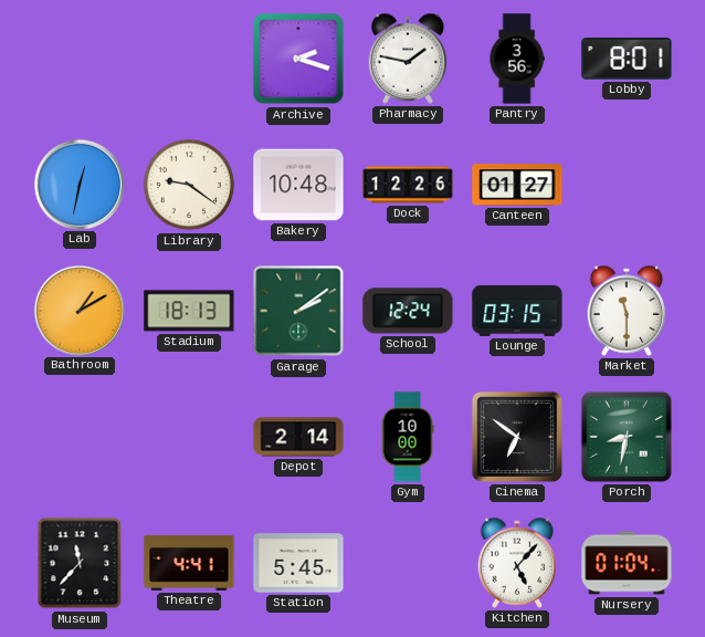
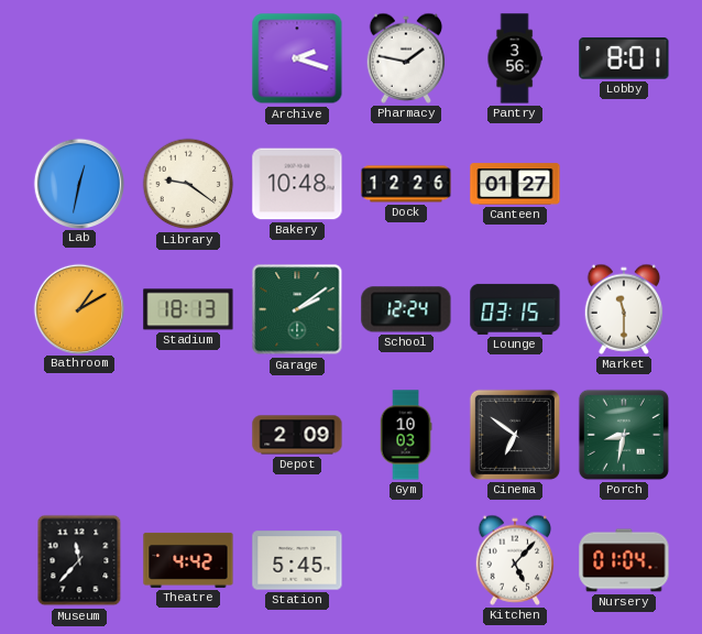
Depot: 2:14 -> 2:09 (297, 435)
Gym: 10:00 -> 10:03 (406, 435)
Theatre: 4:41 -> 4:42 (188, 560)
